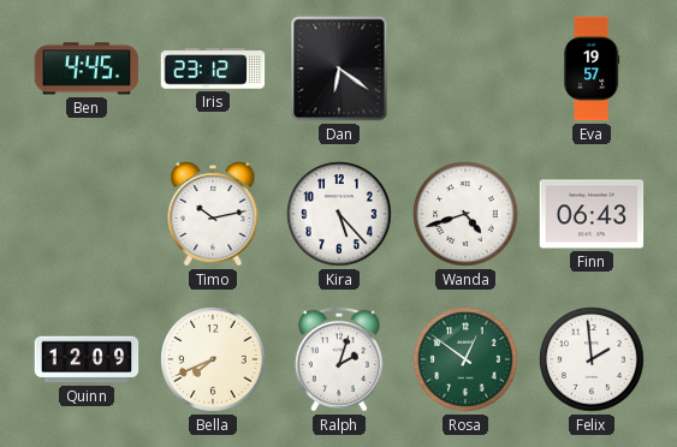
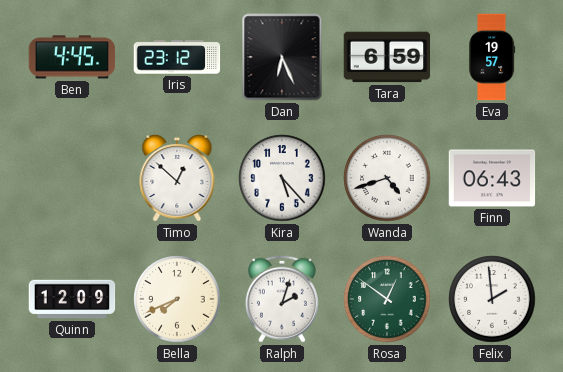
Dan: 6:21 -> 6:26 (282, 57)
Tara: none -> 6:59 (387, 57)
Timo: 10:13 -> 12:52 (177, 178)
